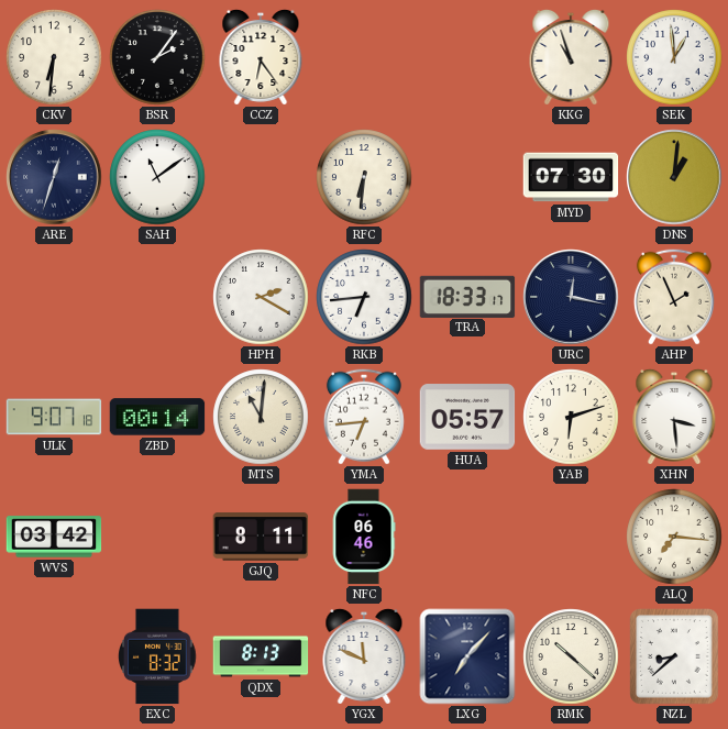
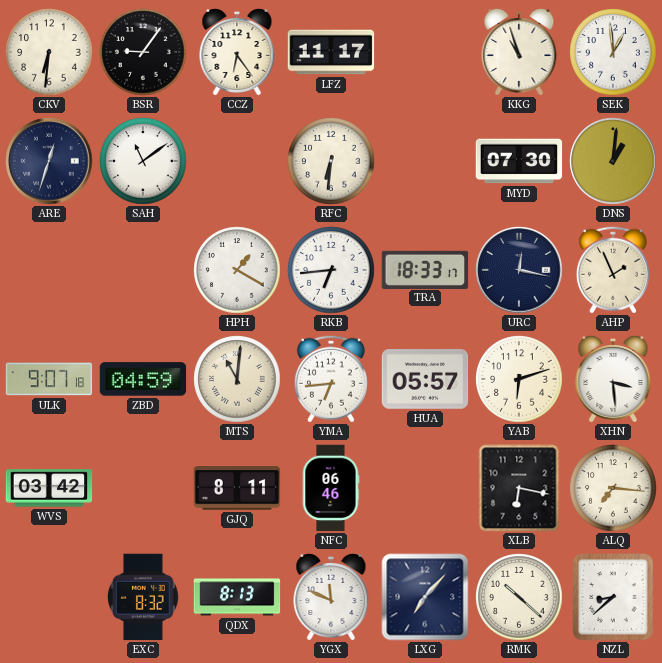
BSR: 2:06 -> 9:06 (143, 52)
LFZ: none -> 11:17 (331, 52)
HPH: 2:20 -> 1:20 (237, 270)
ZBD: 00:14 -> 04:59 (143, 379)
XLB: none -> 6:17 (519, 488)
